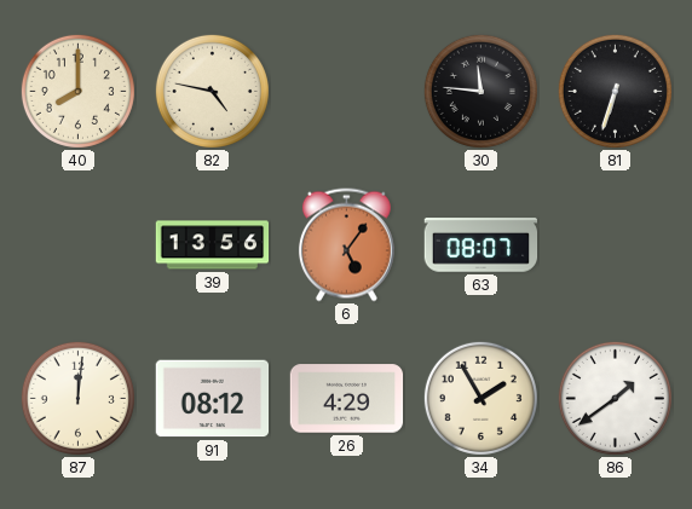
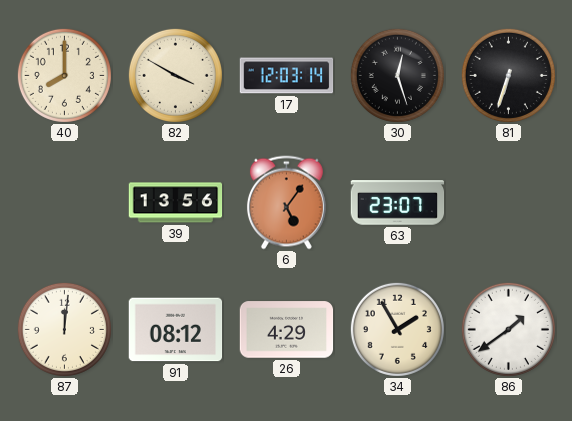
82: 4:47 -> 3:50 (175, 75)
17: none -> 12:03 (287, 76)
30: 11:46 -> 12:27 (397, 75)
63: 08:07 -> 23:07 (398, 203)
